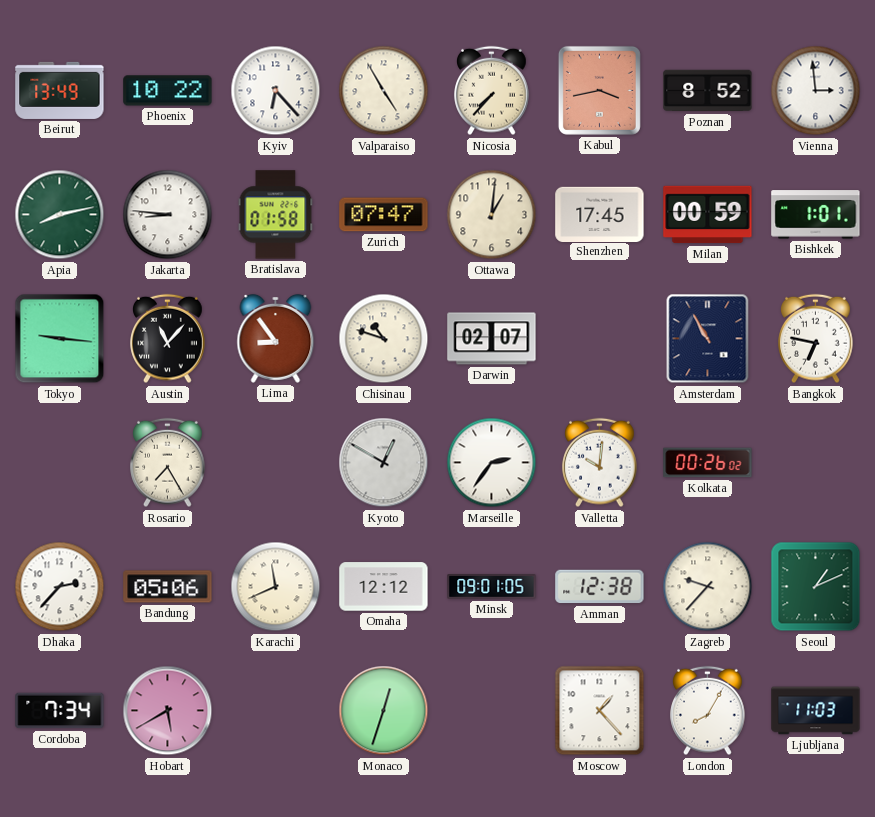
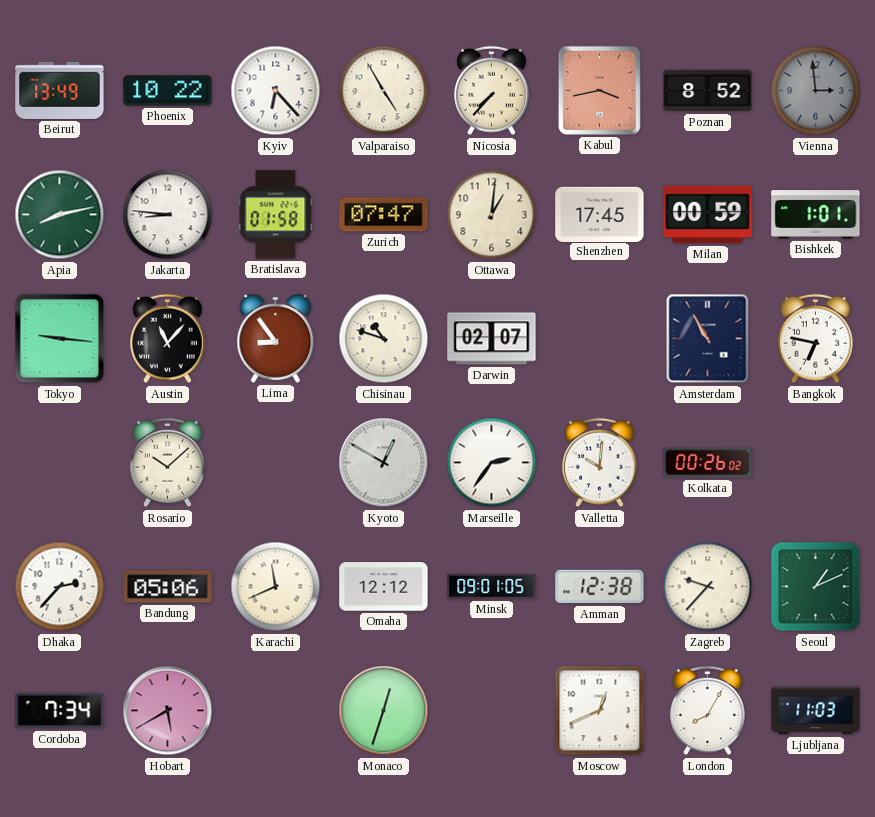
Vienna dial: white -> grey (816, 91)
Rosario: 7:25 -> 10:08 (168, 463)
Moscow: 1:23 -> 12:41 (600, 711)
